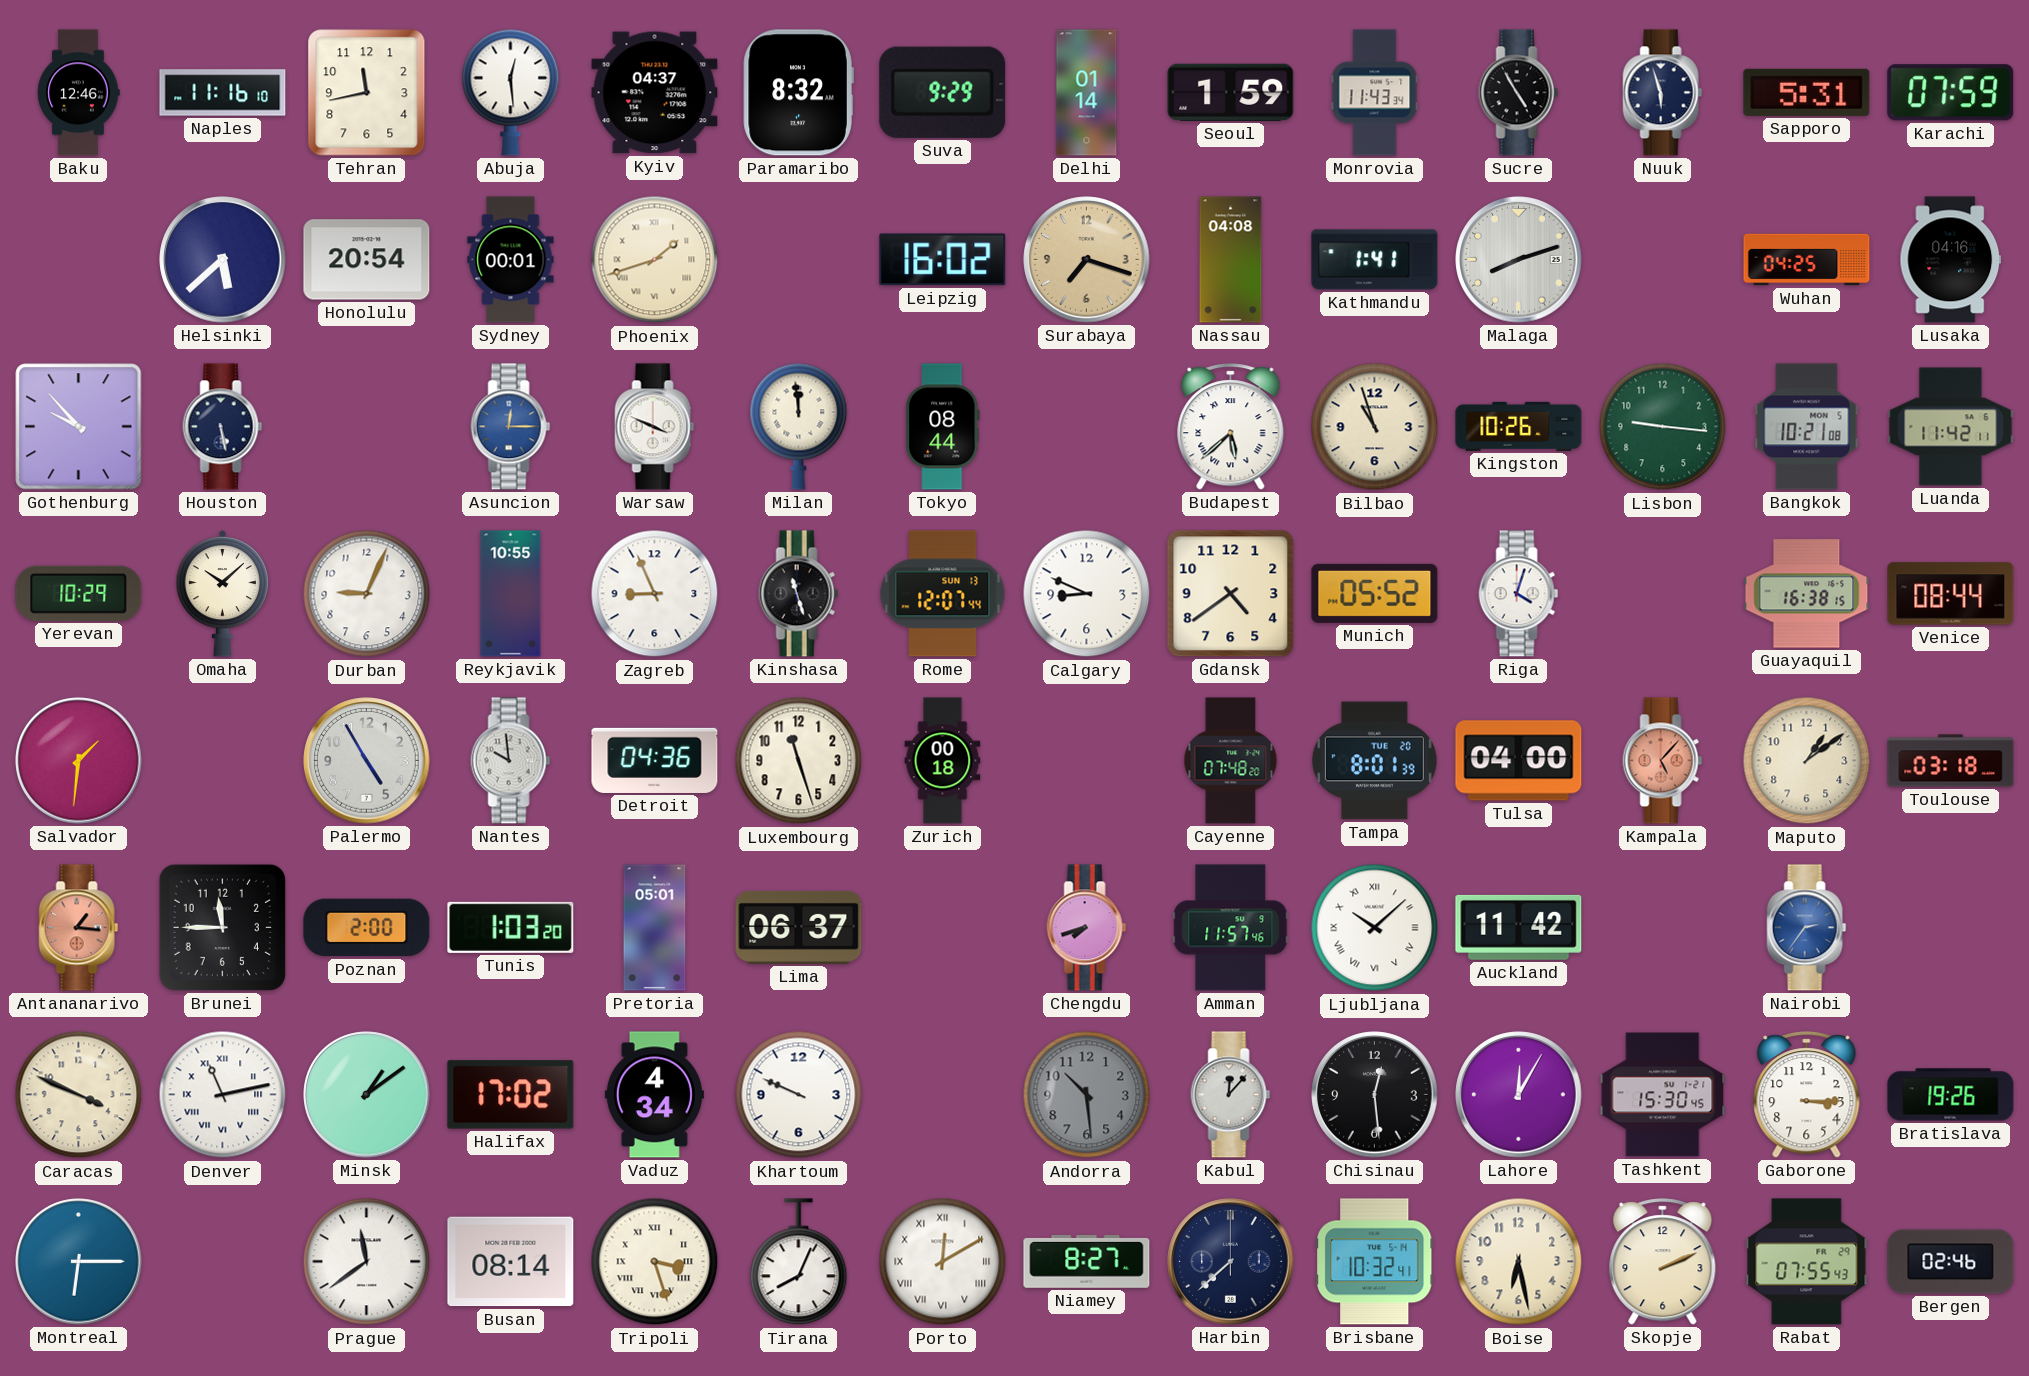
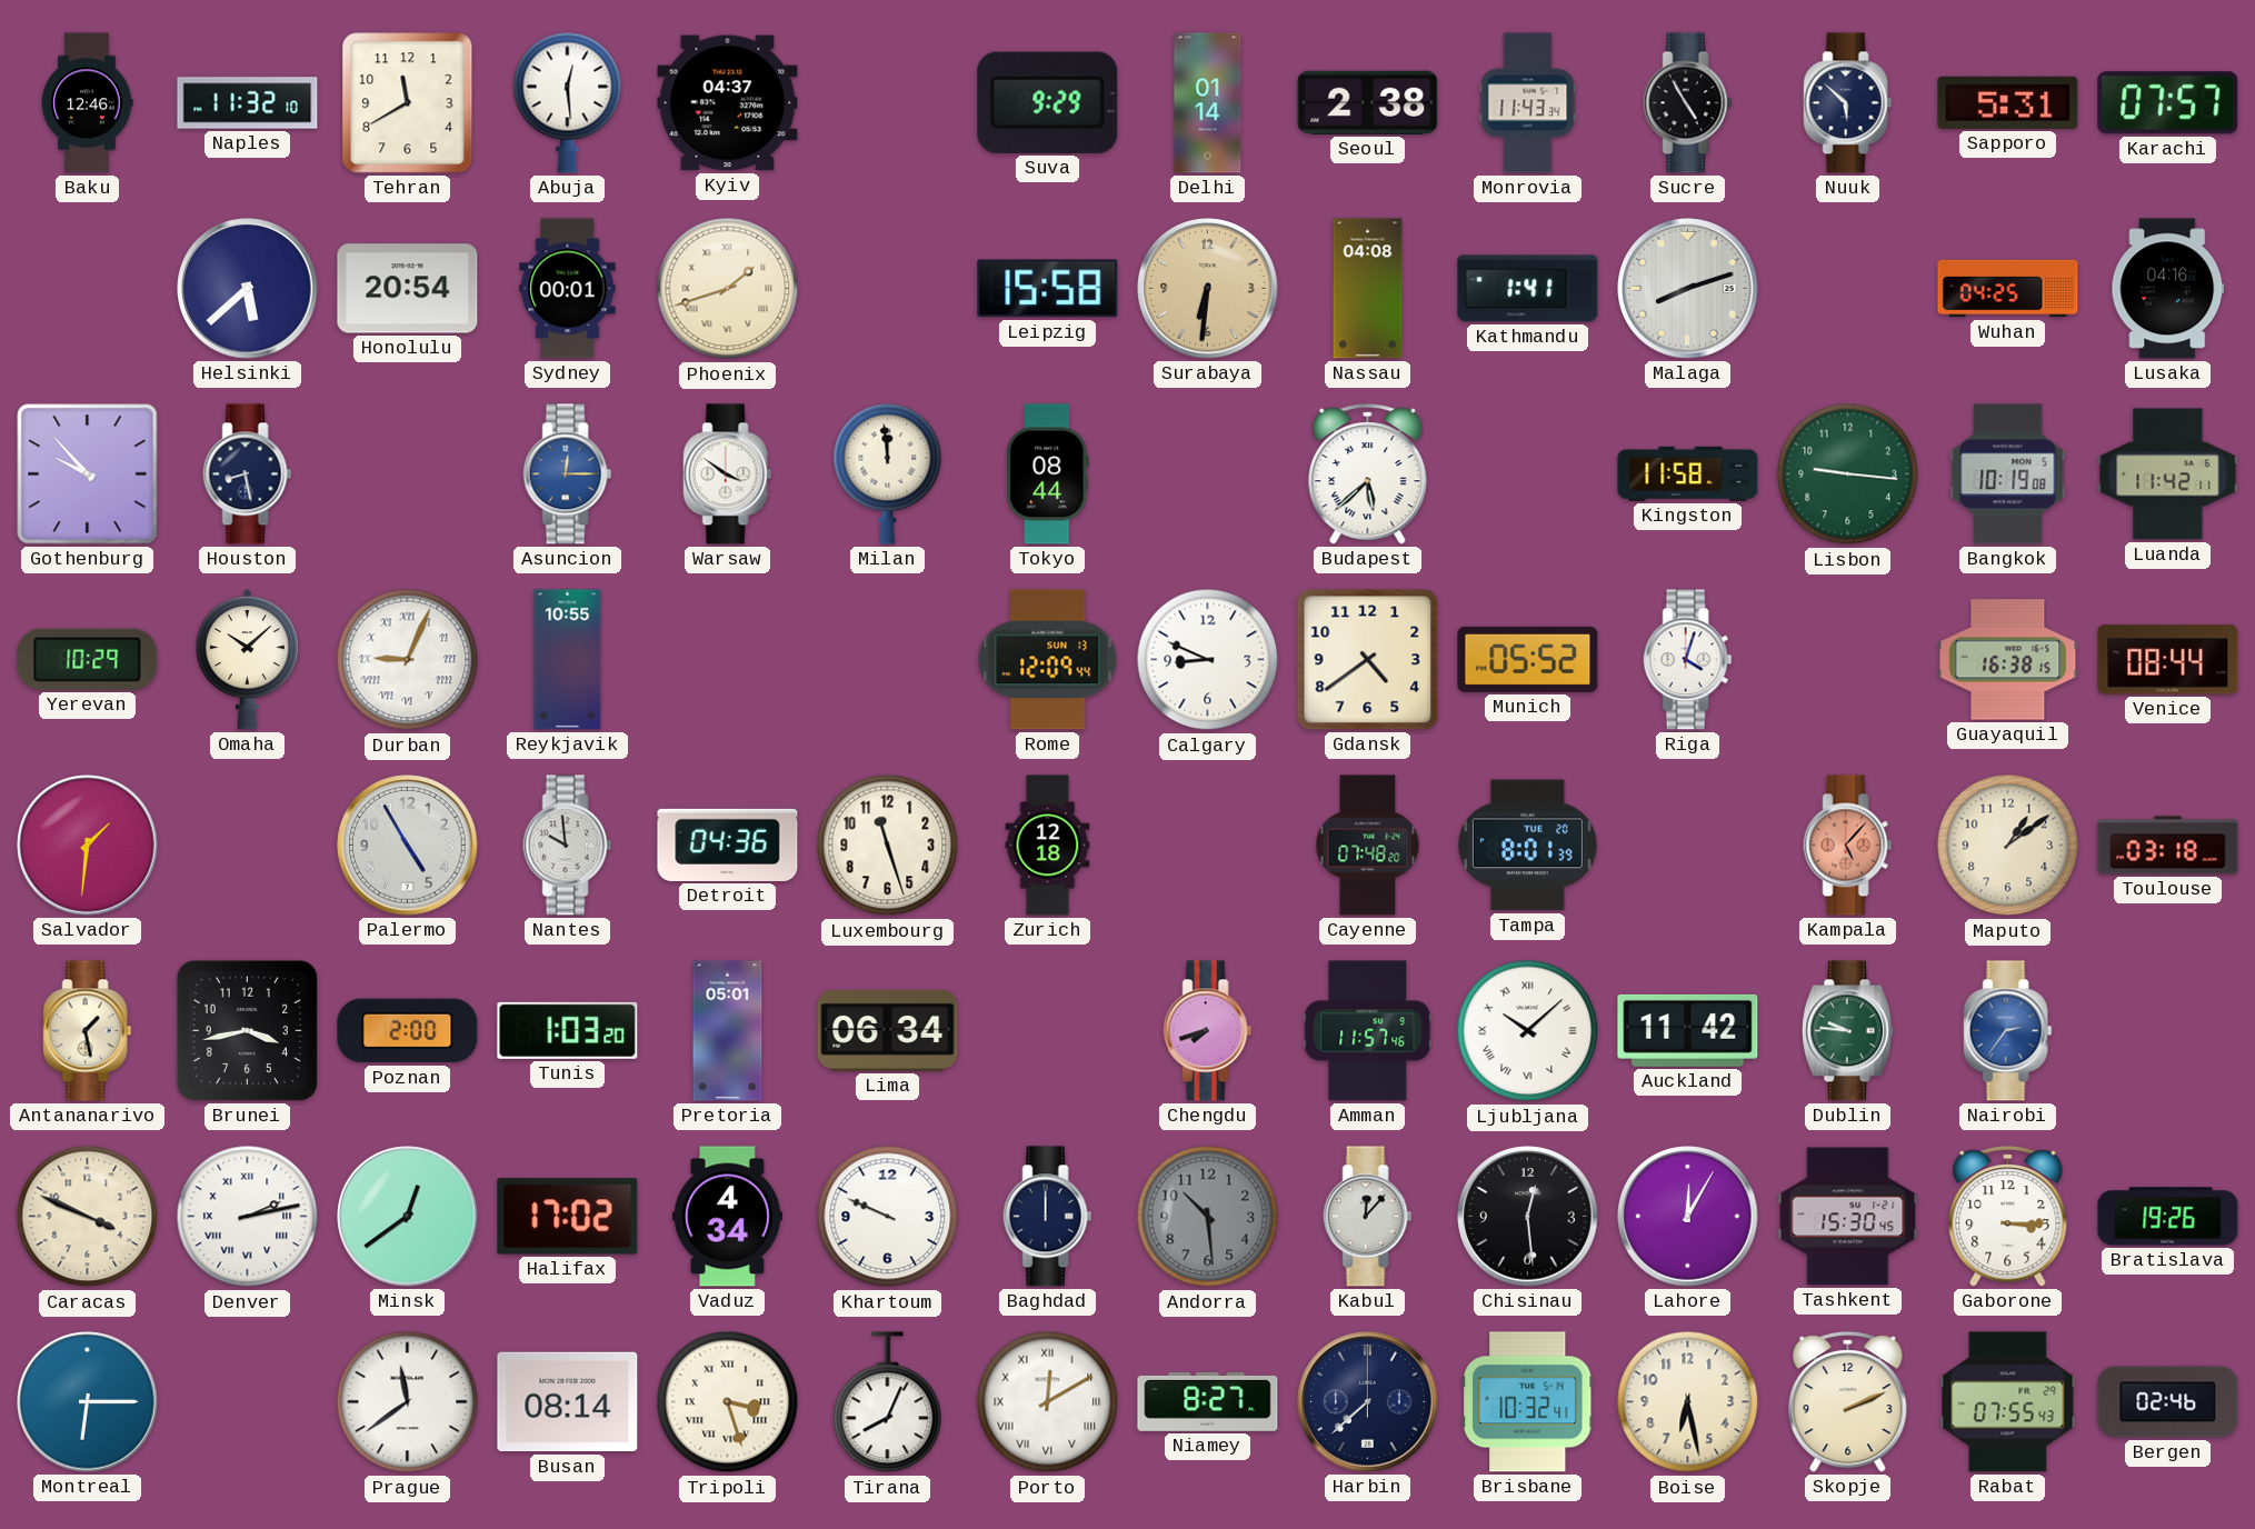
Naples: 11:16 -> 11:32 (248, 103)
Tehran: 11:43 -> 11:40 (408, 103)
Paramaribo: 8:32 -> none (798, 93)
Seoul: 1:59 -> 2:38 (1368, 102)
Nuuk: 5:57 -> 5:52 (1848, 103)
Karachi: 07:59 -> 07:57 (2168, 103)
Leipzig: 16:02 -> 15:58 (1048, 289)
Surabaya: 7:18 -> 6:31 (1208, 289)
Houston: 5:28 -> 8:28 (248, 474)
Warsaw: 3:49 -> 3:51 (728, 474)
Bilbao: 10:57 -> none (1375, 427)
Kingston: 10:26 -> 11:58 (1688, 473)
Bangkok: 10:21 -> 10:19 (2008, 474)
Durban numerals: Arabic -> Roman (408, 660)
Zagreb: 8:56 -> none (655, 594)
Kinshasa: 11:27 -> none (799, 594)
Rome: 12:07 -> 12:09 (1048, 660)
Zurich: 00:18 -> 12:18 (1048, 846)
Tulsa: 04:00 -> none (1519, 761)
Antananarivo: 1:16 -> 1:28 (88, 1031)
Antananarivo dial: salmon -> cream (88, 1031)
Brunei: 11:45 -> 3:43 (247, 1030)
Lima: 06:37 -> 06:34 (888, 1030)
Dublin: none -> 9:46 (1847, 1031)
Denver: 11:13 -> 2:13 (248, 1217)
Minsk: 1:09 -> 12:39 (408, 1217)
Baghdad: none -> 12:00 (1048, 1217)
